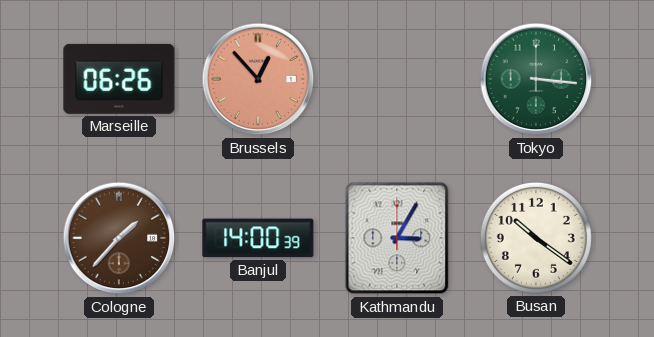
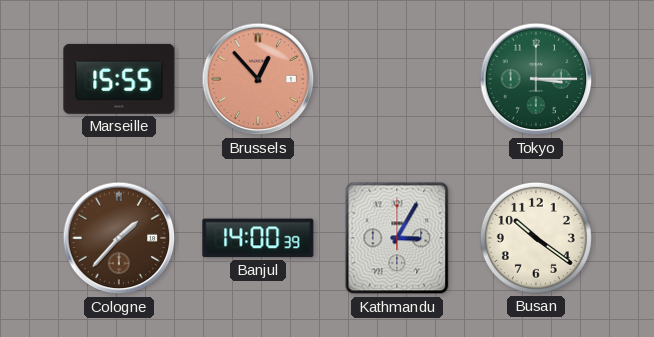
Marseille: 06:26 -> 15:55 (119, 79)
Tokyo: 3:16 -> 3:15 (536, 79)
